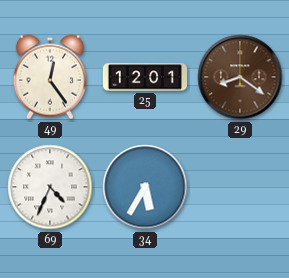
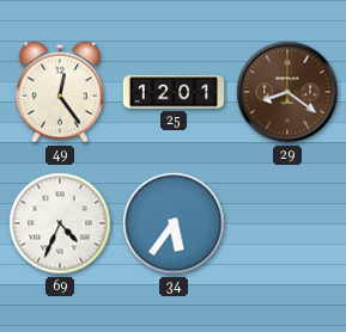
34: 5:35 -> 5:36 (174, 223)
